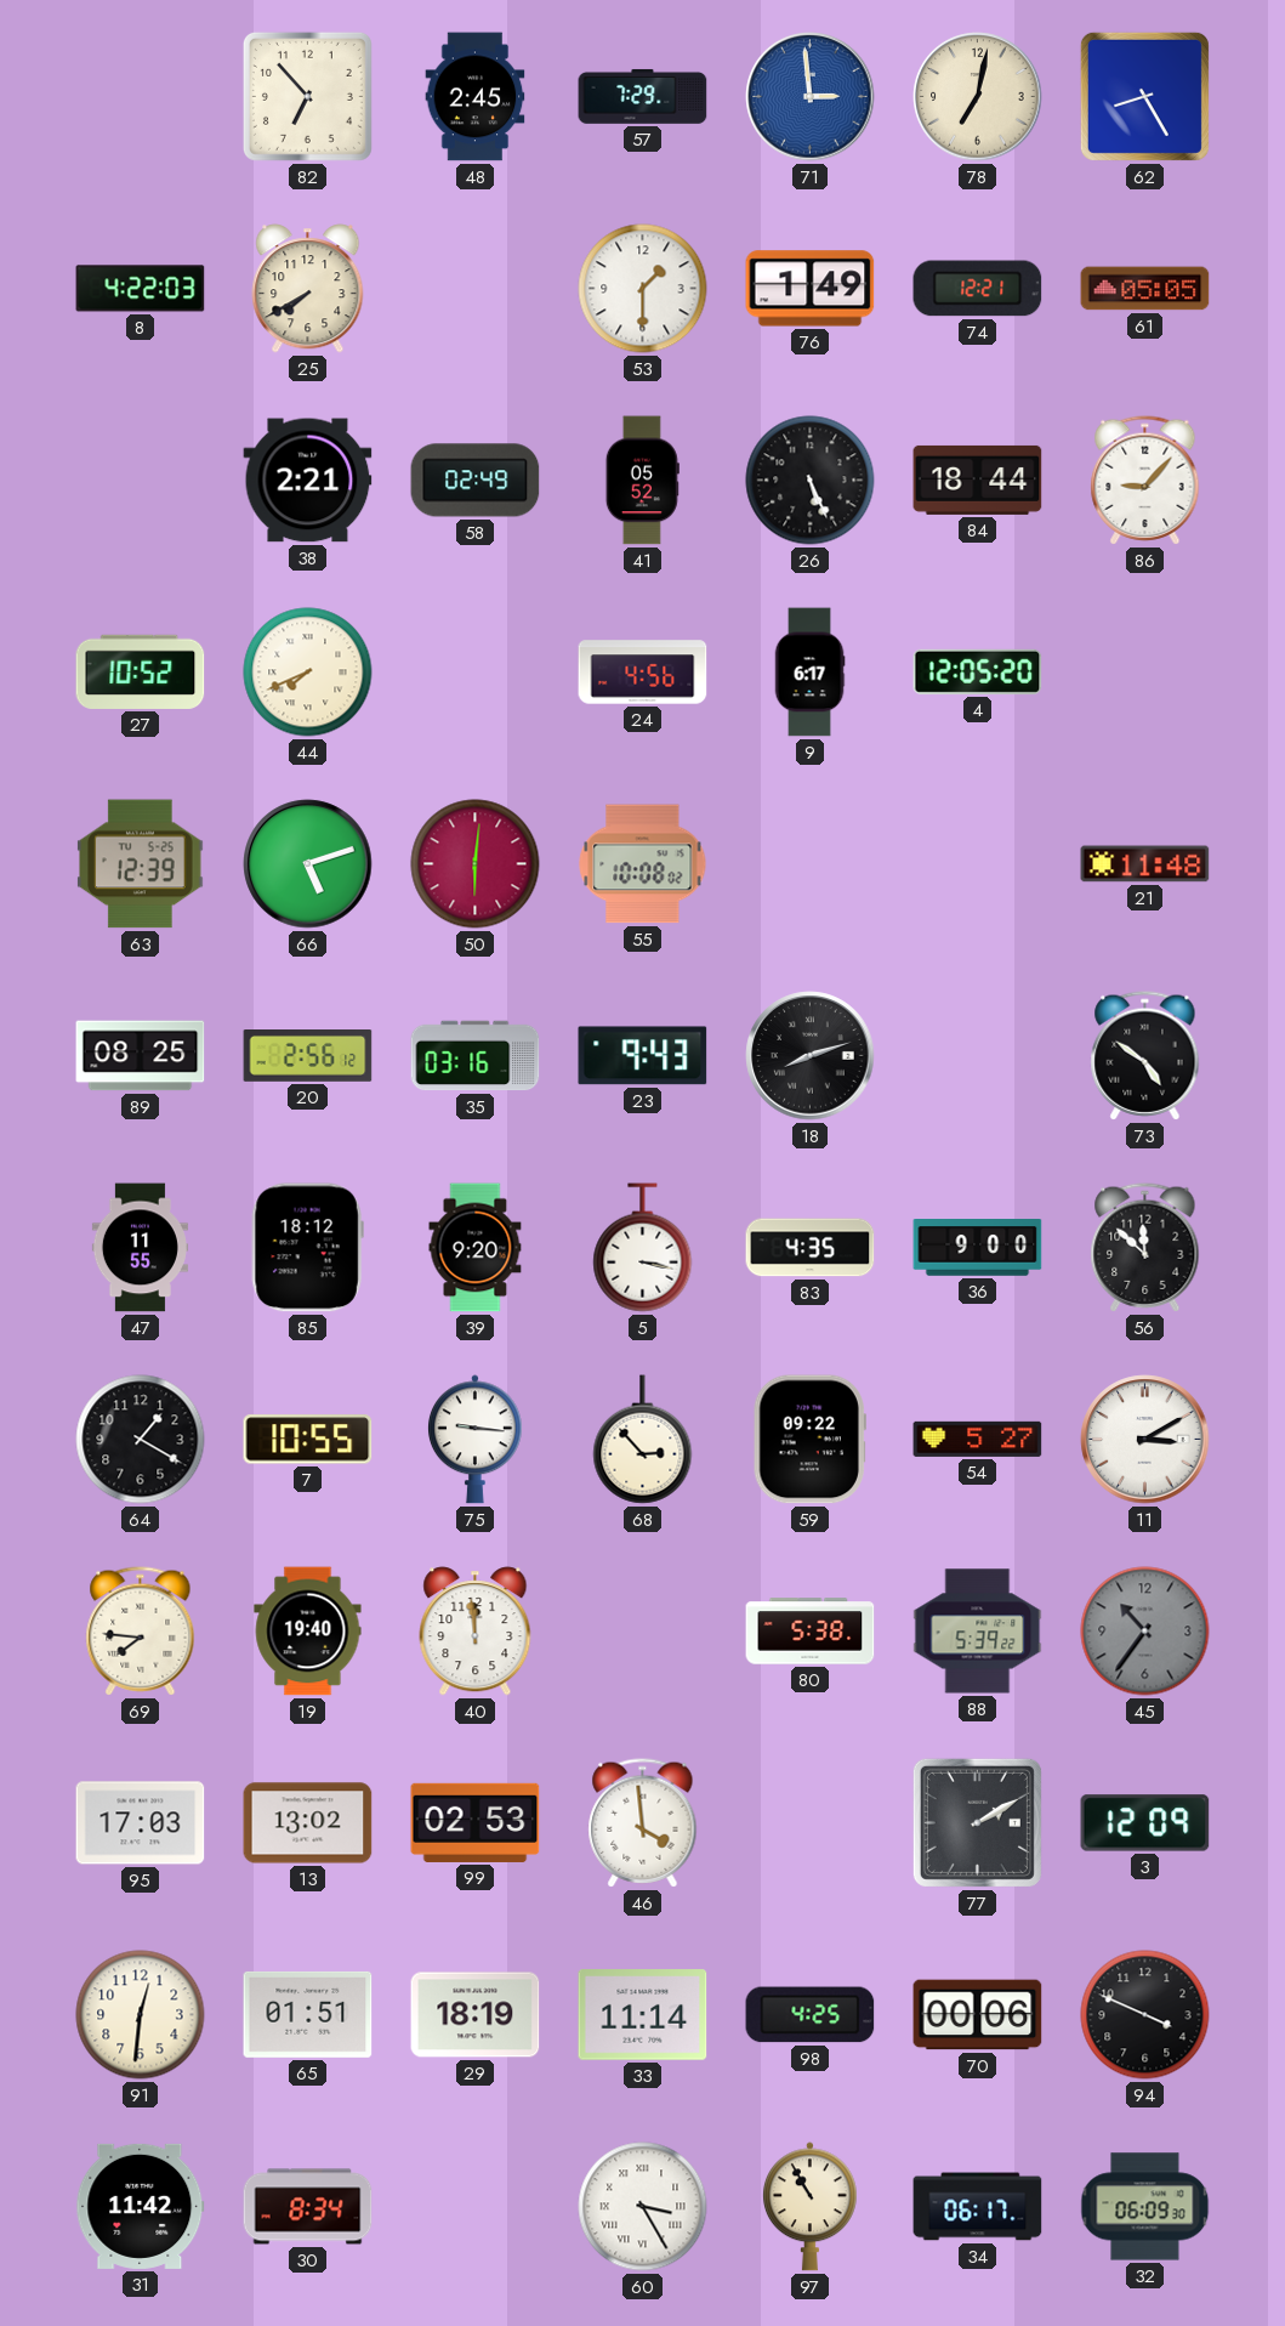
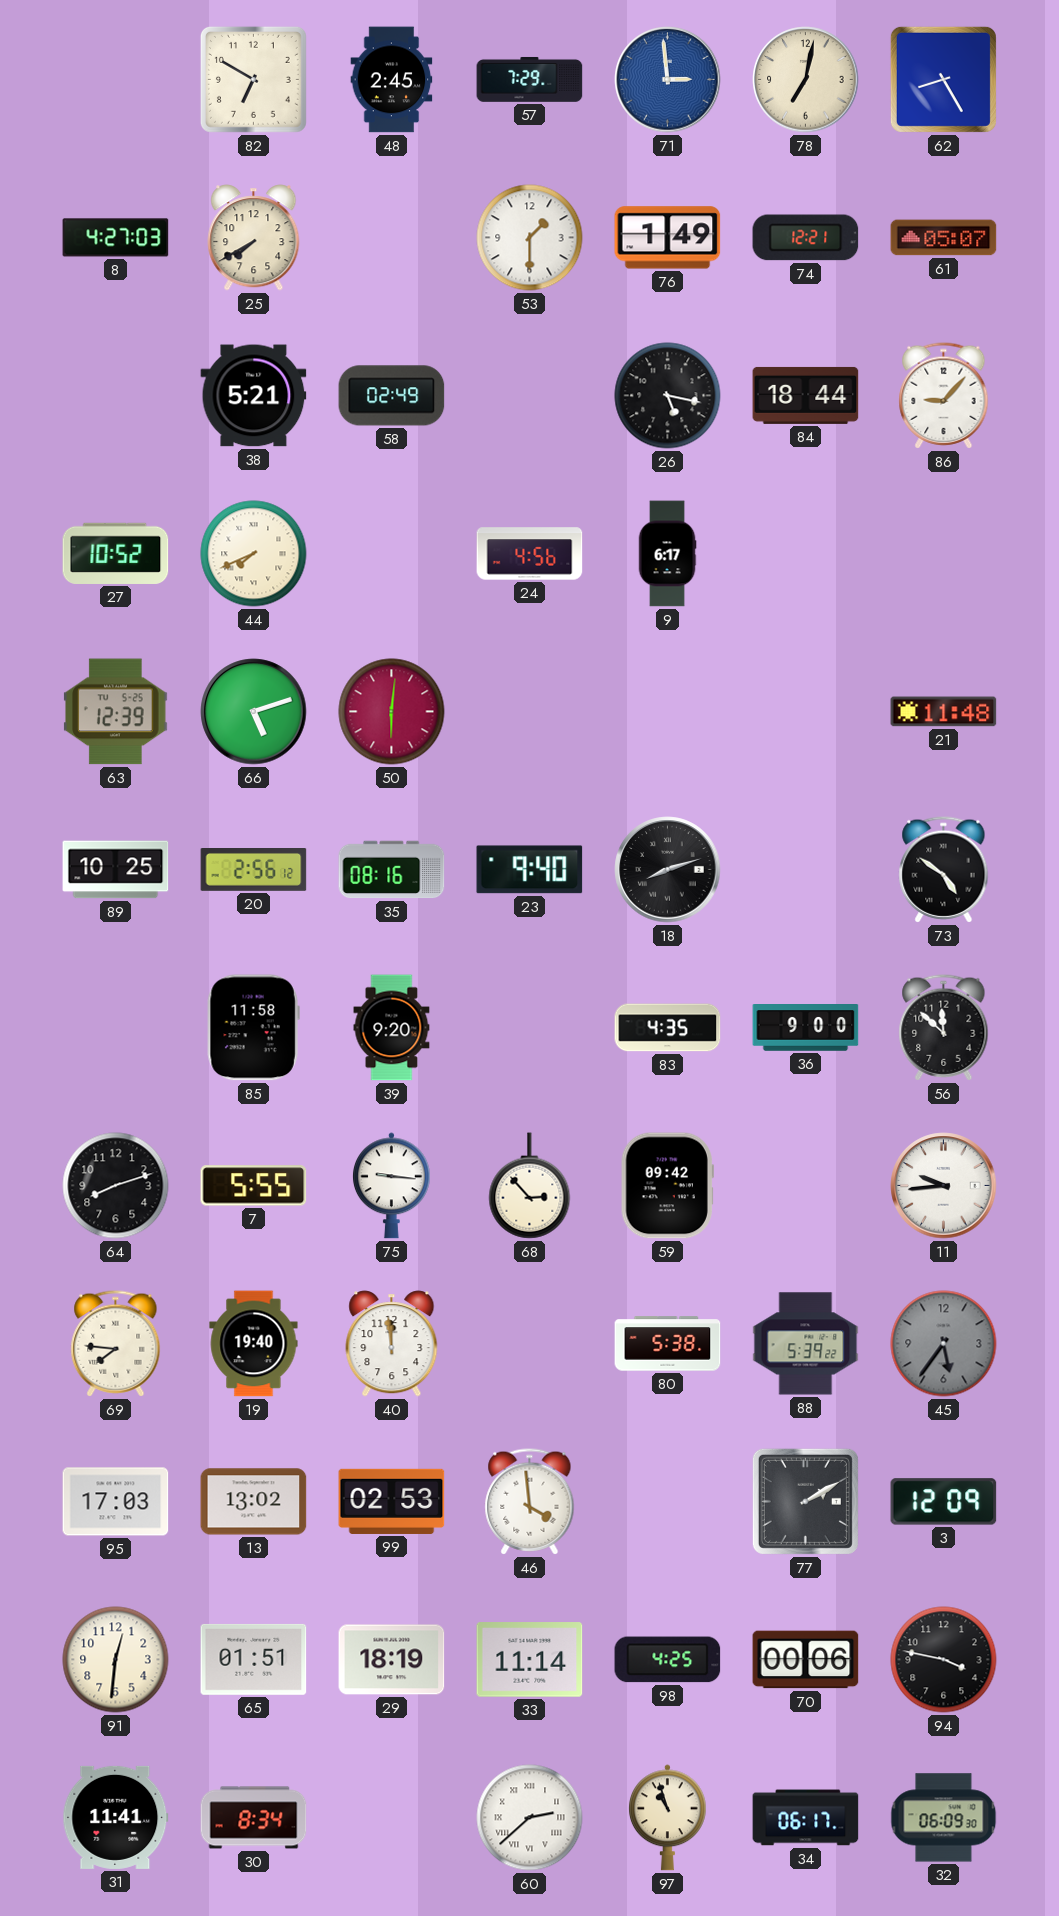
82: 6:53 -> 6:50 (253, 79)
8: 4:22 -> 4:27 (116, 238)
61: 05:05 -> 05:07 (944, 238)
38: 2:21 -> 5:21 (254, 396)
41: 05:52 -> none (642, 481)
26: 5:26 -> 5:17 (668, 396)
4: 12:05 -> none (978, 671)
55: 10:08 -> none (643, 864)
89: 08:25 -> 10:25 (116, 870)
35: 03:16 -> 08:16 (392, 870)
23: 9:43 -> 9:40 (530, 870)
47: 11:55 -> none (140, 1248)
85: 18:12 -> 11:58 (253, 1028)
5: 3:17 -> none (643, 1248)
64: 1:20 -> 8:12 (116, 1186)
7: 10:55 -> 5:55 (254, 1186)
59: 09:22 -> 09:42 (667, 1186)
54: 5:27 -> none (978, 1439)
11: 3:10 -> 9:44 (944, 1186)
45: 10:36 -> 5:36 (944, 1344)
94: 3:49 -> 3:47 (944, 1660)
31: 11:42 -> 11:41 (116, 1817)
60: 3:25 -> 2:38 (530, 1818)
97: 10:55 -> 10:57 (667, 1818)
